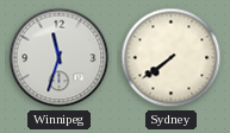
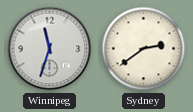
Sydney: 7:39 -> 2:39 (144, 49)
